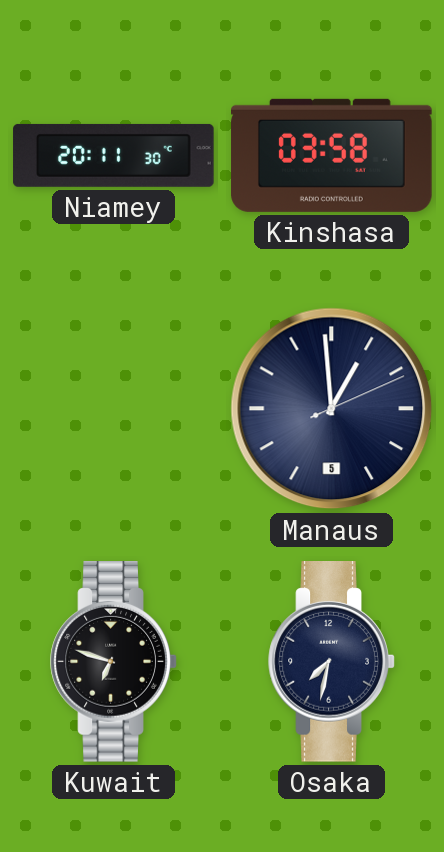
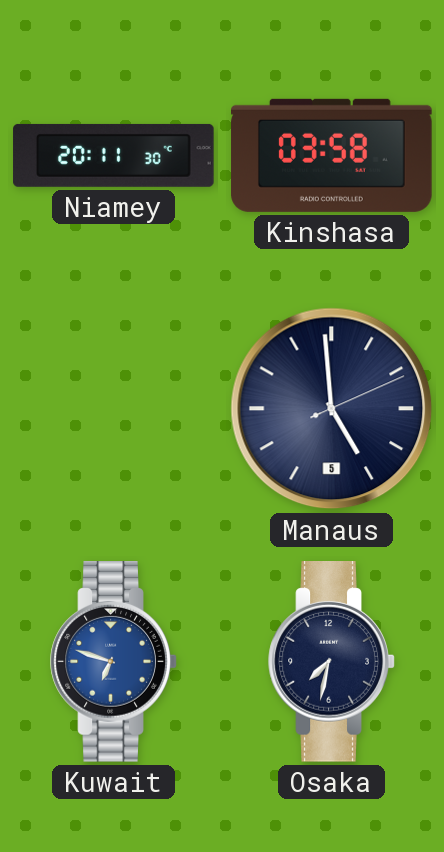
Manaus: 12:59 -> 4:59 (332, 409)
Kuwait dial: black -> blue (114, 662)
